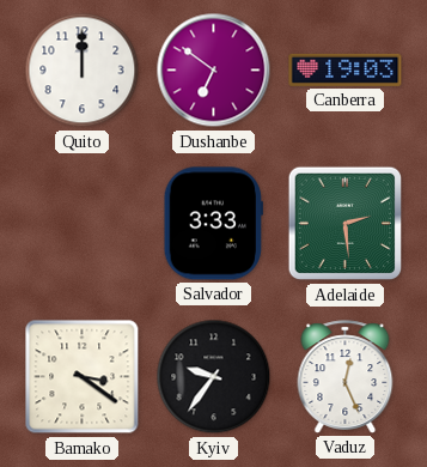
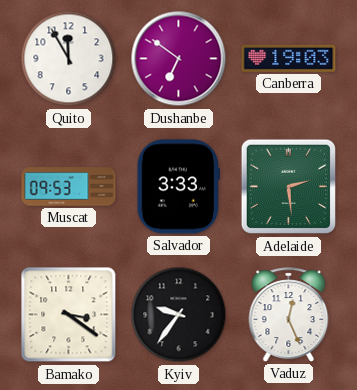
Quito: 12:00 -> 11:55 (69, 59)
Muscat: none -> 09:53 (69, 187)
